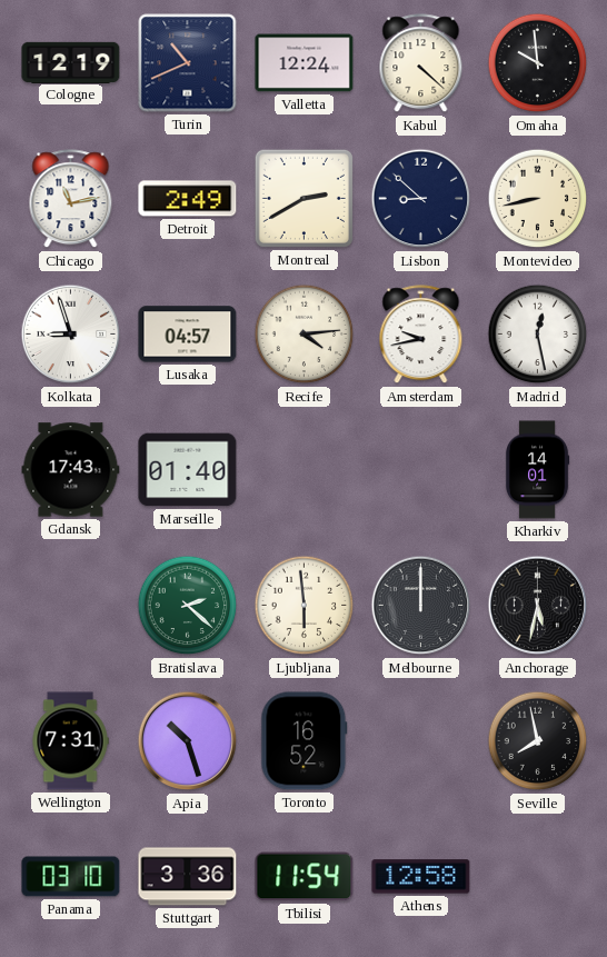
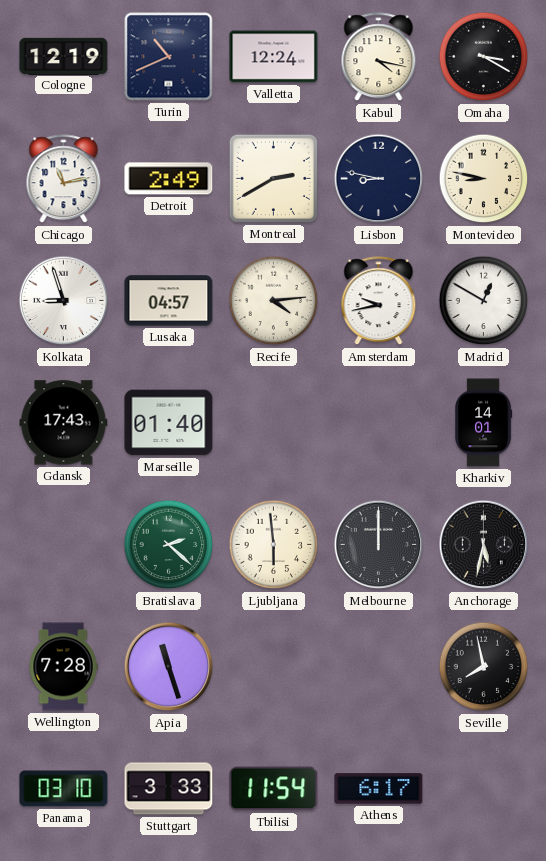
Kabul: 4:22 -> 4:17 (379, 57)
Omaha: 9:59 -> 3:20 (484, 57)
Lisbon: 8:52 -> 8:47 (379, 179)
Montevideo: 8:43 -> 8:47 (484, 179)
Madrid: 12:28 -> 12:50 (484, 301)
Wellington: 7:31 -> 7:28 (63, 667)
Apia: 10:27 -> 11:27 (169, 667)
Toronto: 16:52 -> none (305, 741)
Stuttgart: 3:36 -> 3:33 (169, 789)
Athens: 12:58 -> 6:17 (379, 789)
